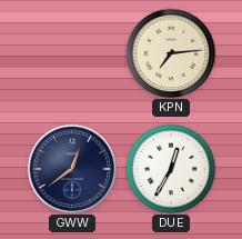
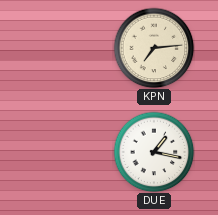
GWW: 12:39 -> none (72, 169)
DUE: 12:35 -> 1:17 (154, 152)
